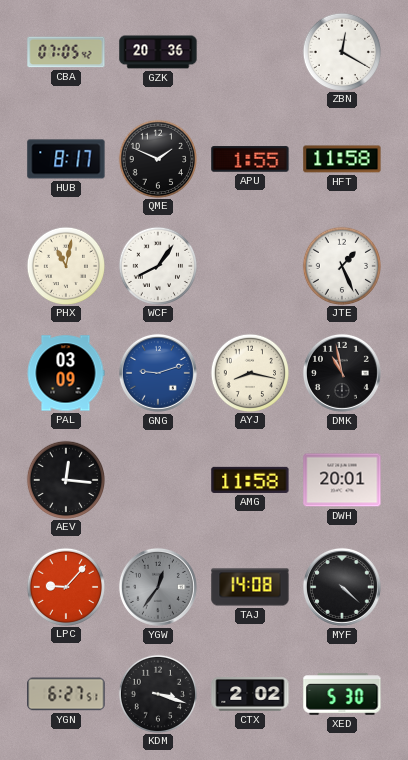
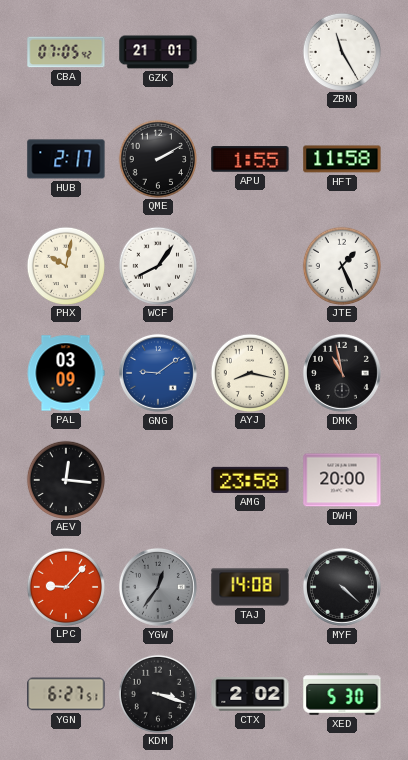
GZK: 20:36 -> 21:01 (158, 52)
ZBN: 12:20 -> 11:25 (341, 51)
HUB: 8:17 -> 2:17 (66, 159)
QME: 1:49 -> 2:10 (157, 158)
PHX: 11:02 -> 10:02 (65, 265)
GNG: 9:12 -> 9:09 (158, 373)
AMG: 11:58 -> 23:58 (250, 480)
DWH: 20:01 -> 20:00 (342, 480)
